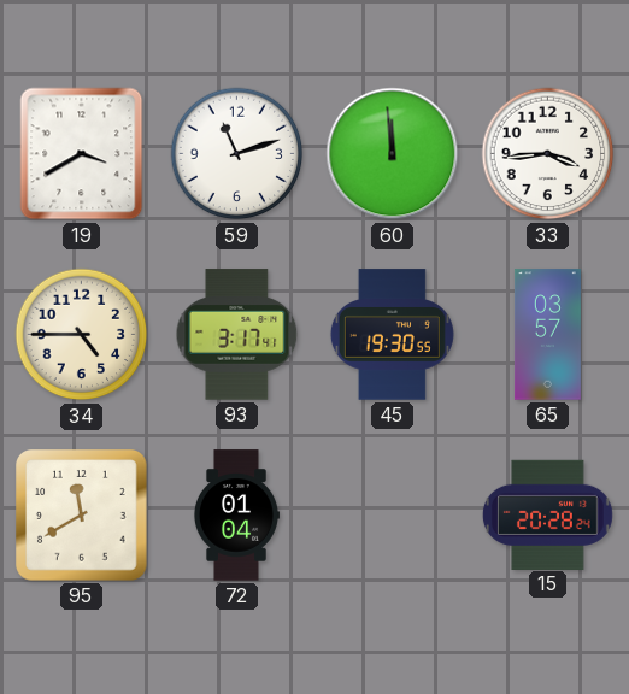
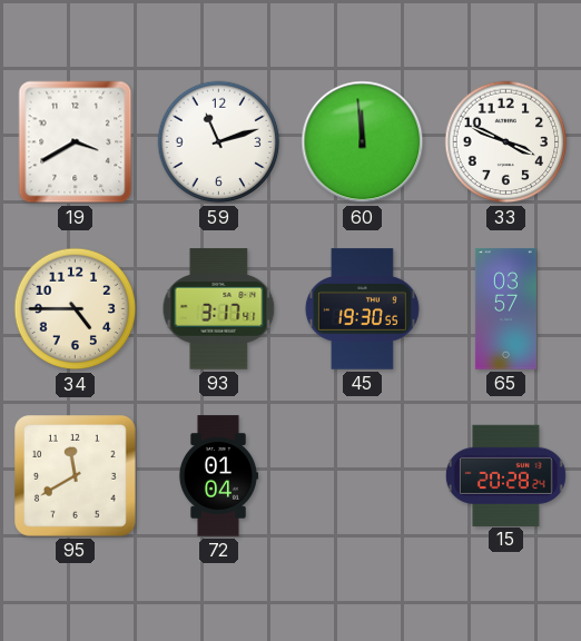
33: 3:44 -> 3:49 (506, 142)
